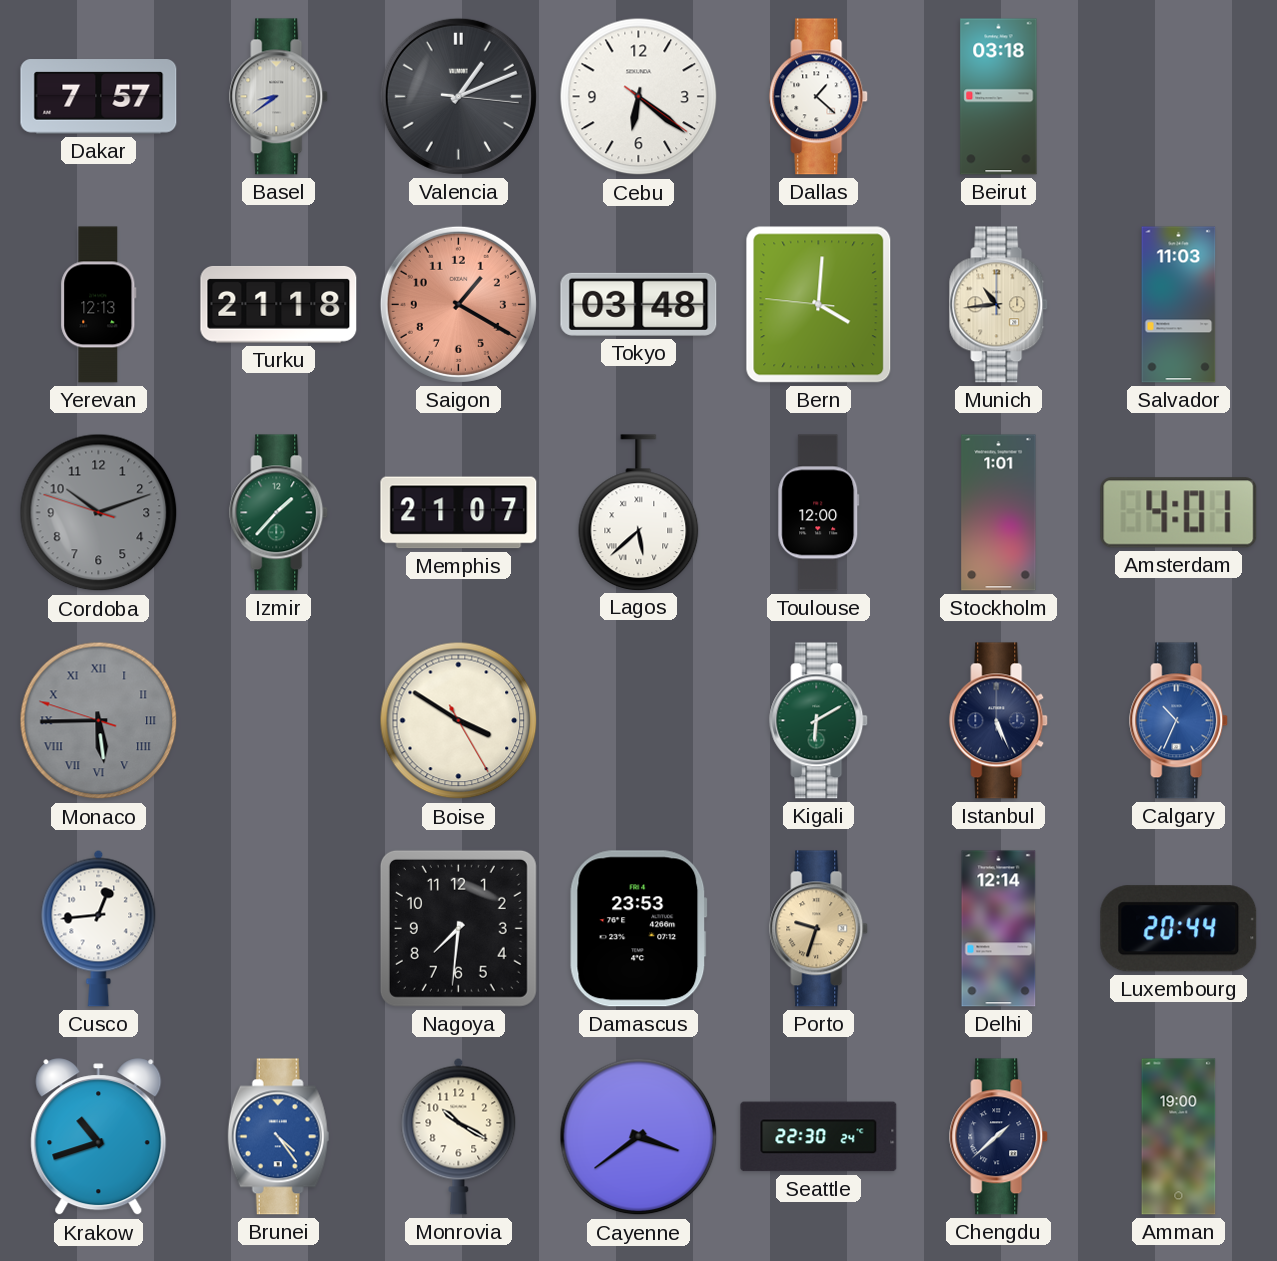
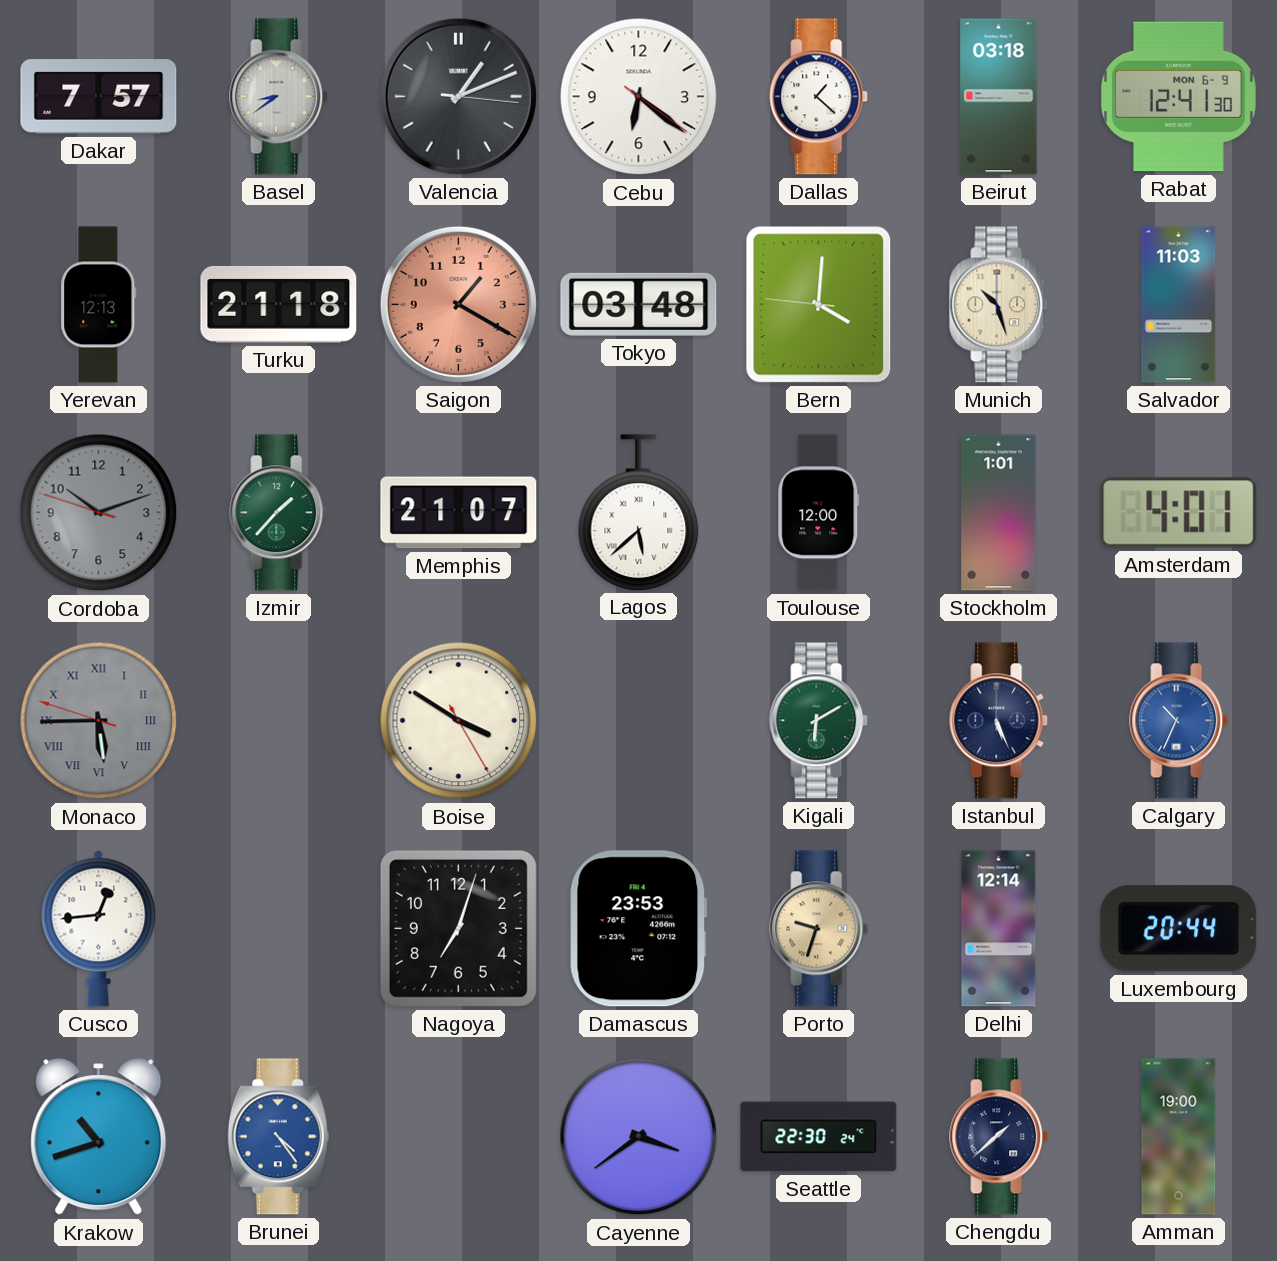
Rabat: none -> 12:41 (1178, 97)
Munich: 10:44 -> 10:27 (999, 305)
Nagoya: 7:31 -> 7:03 (458, 928)
Monrovia: 10:20 -> none (459, 1136)
